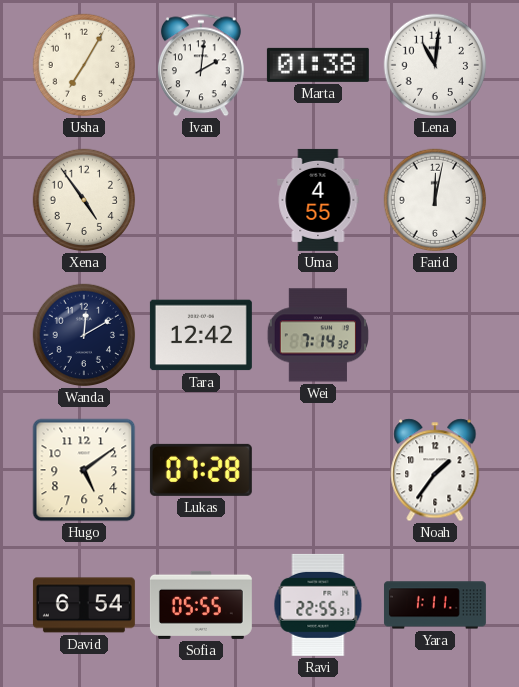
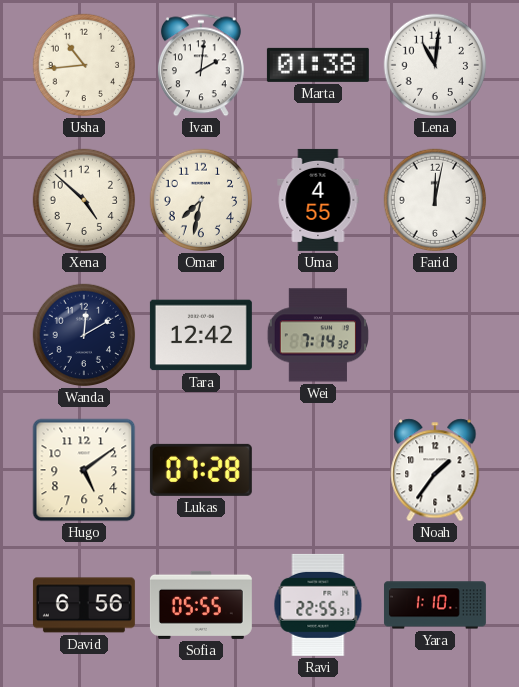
Usha: 7:05 -> 10:44 (84, 65)
Xena: 4:54 -> 4:52 (84, 200)
Omar: none -> 7:32 (201, 200)
David: 6:54 -> 6:56 (84, 605)
Yara: 1:11 -> 1:10 (435, 605)
